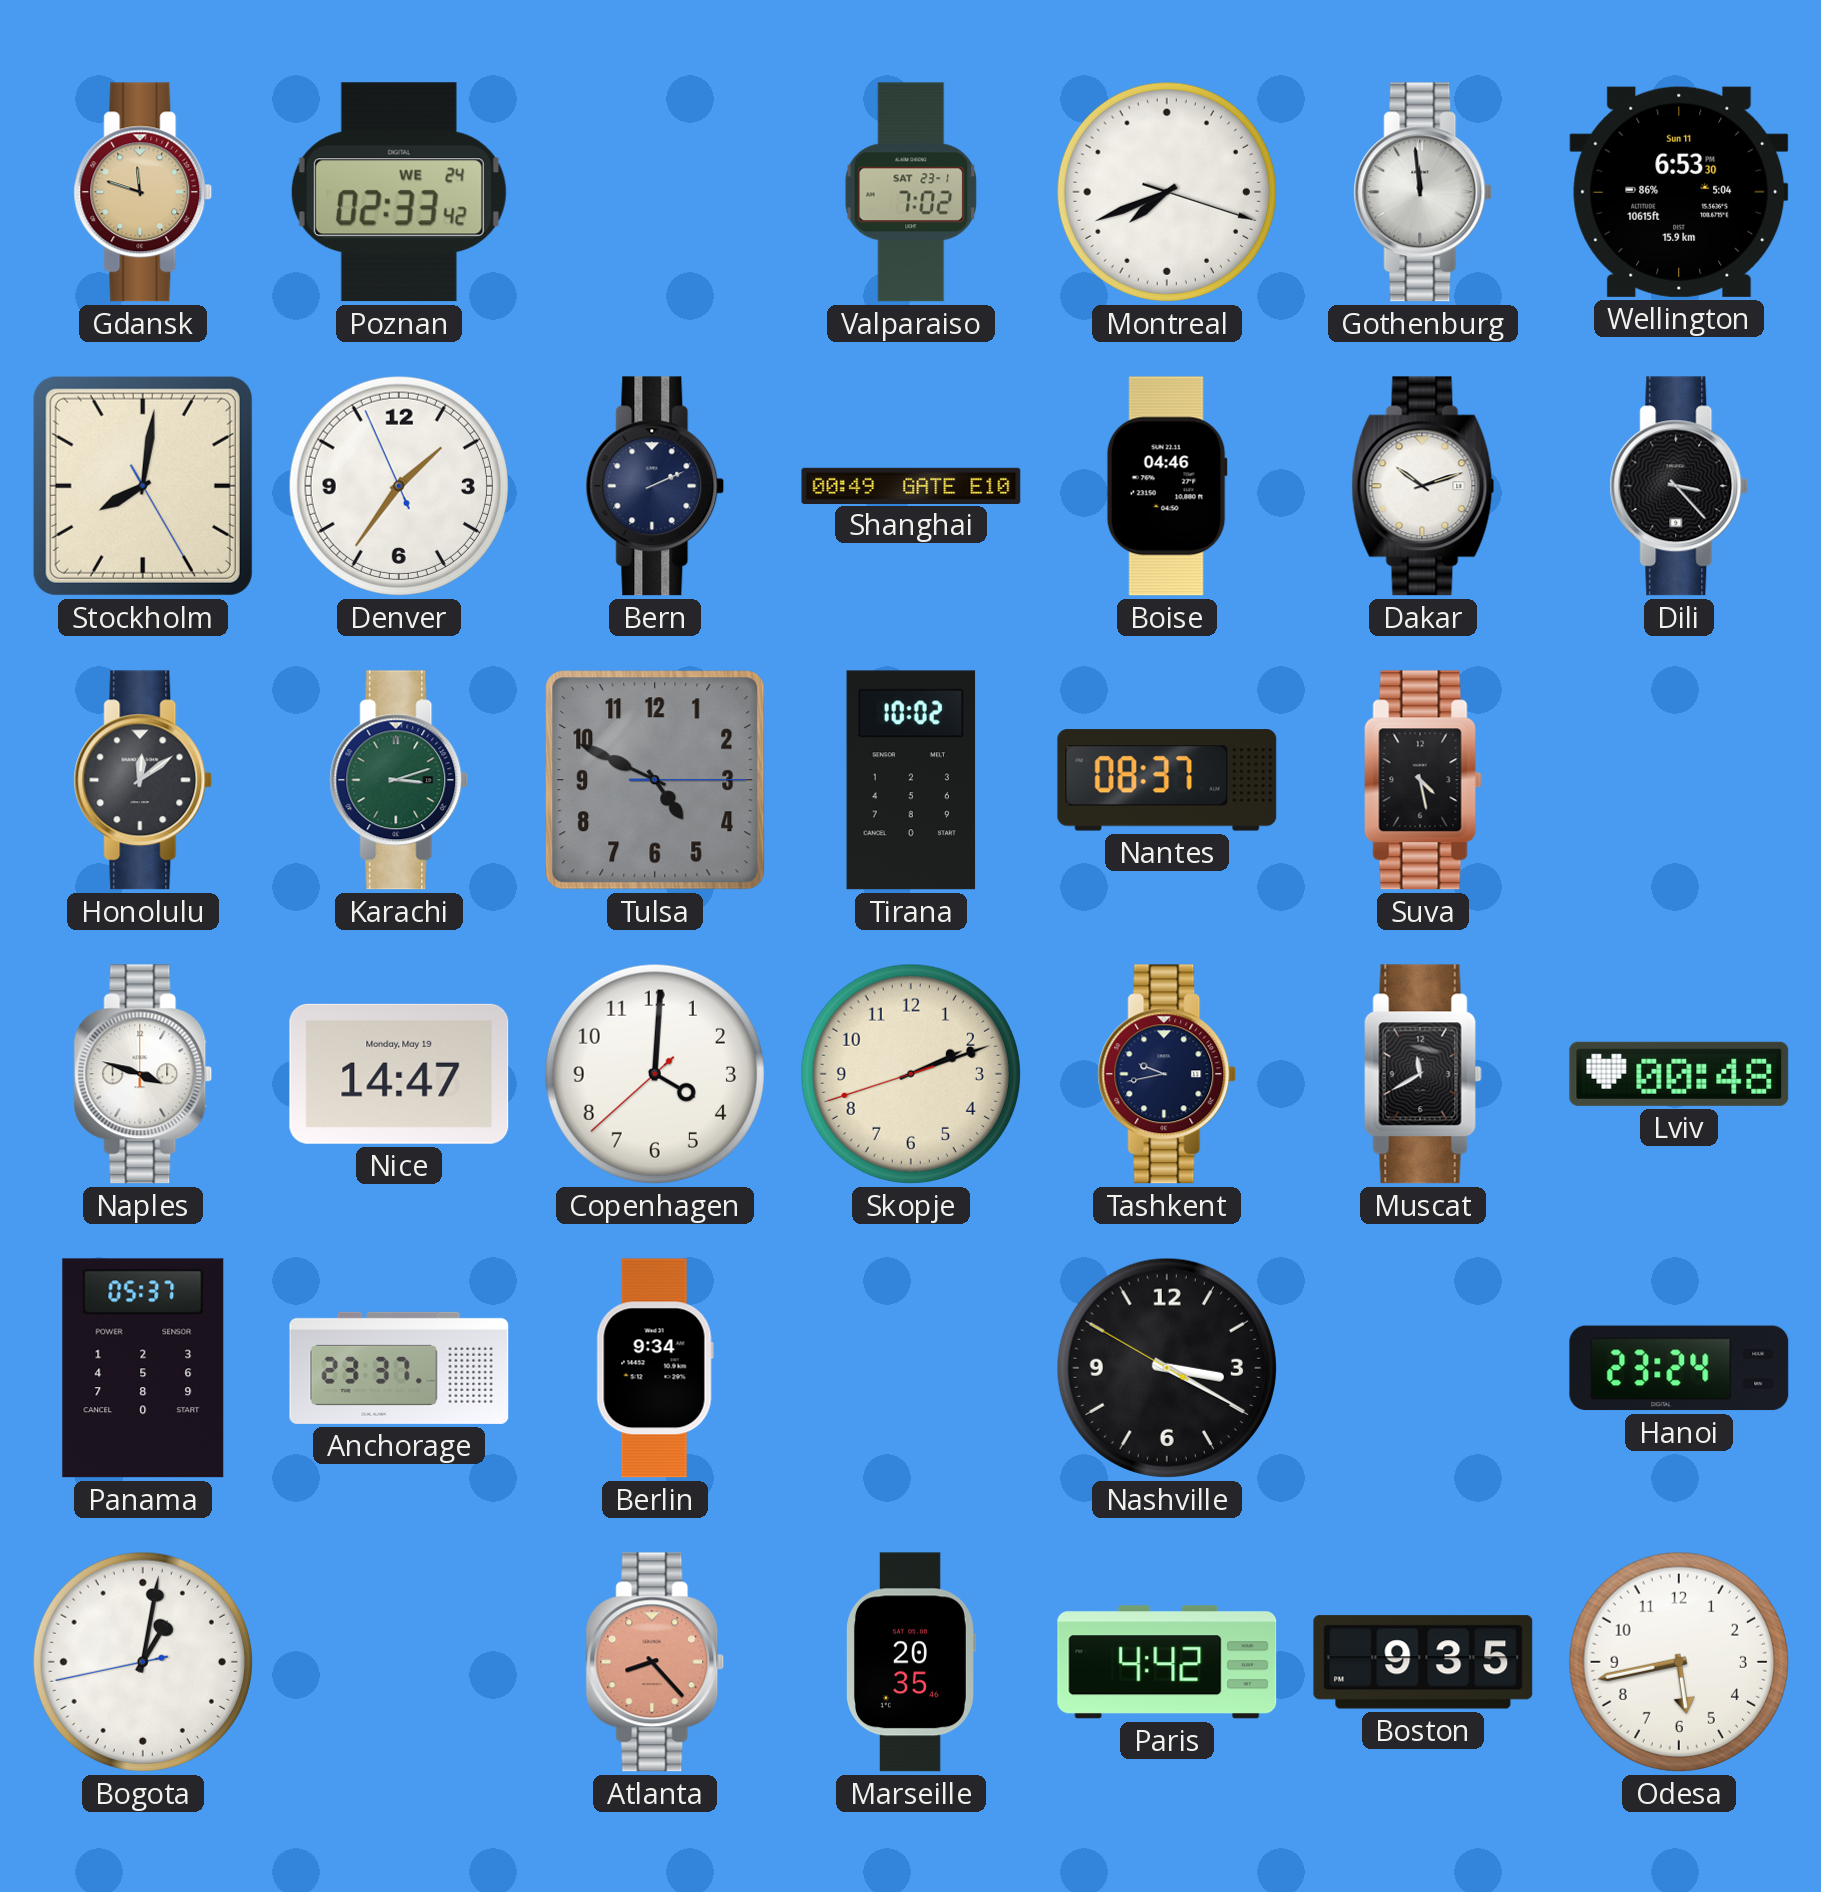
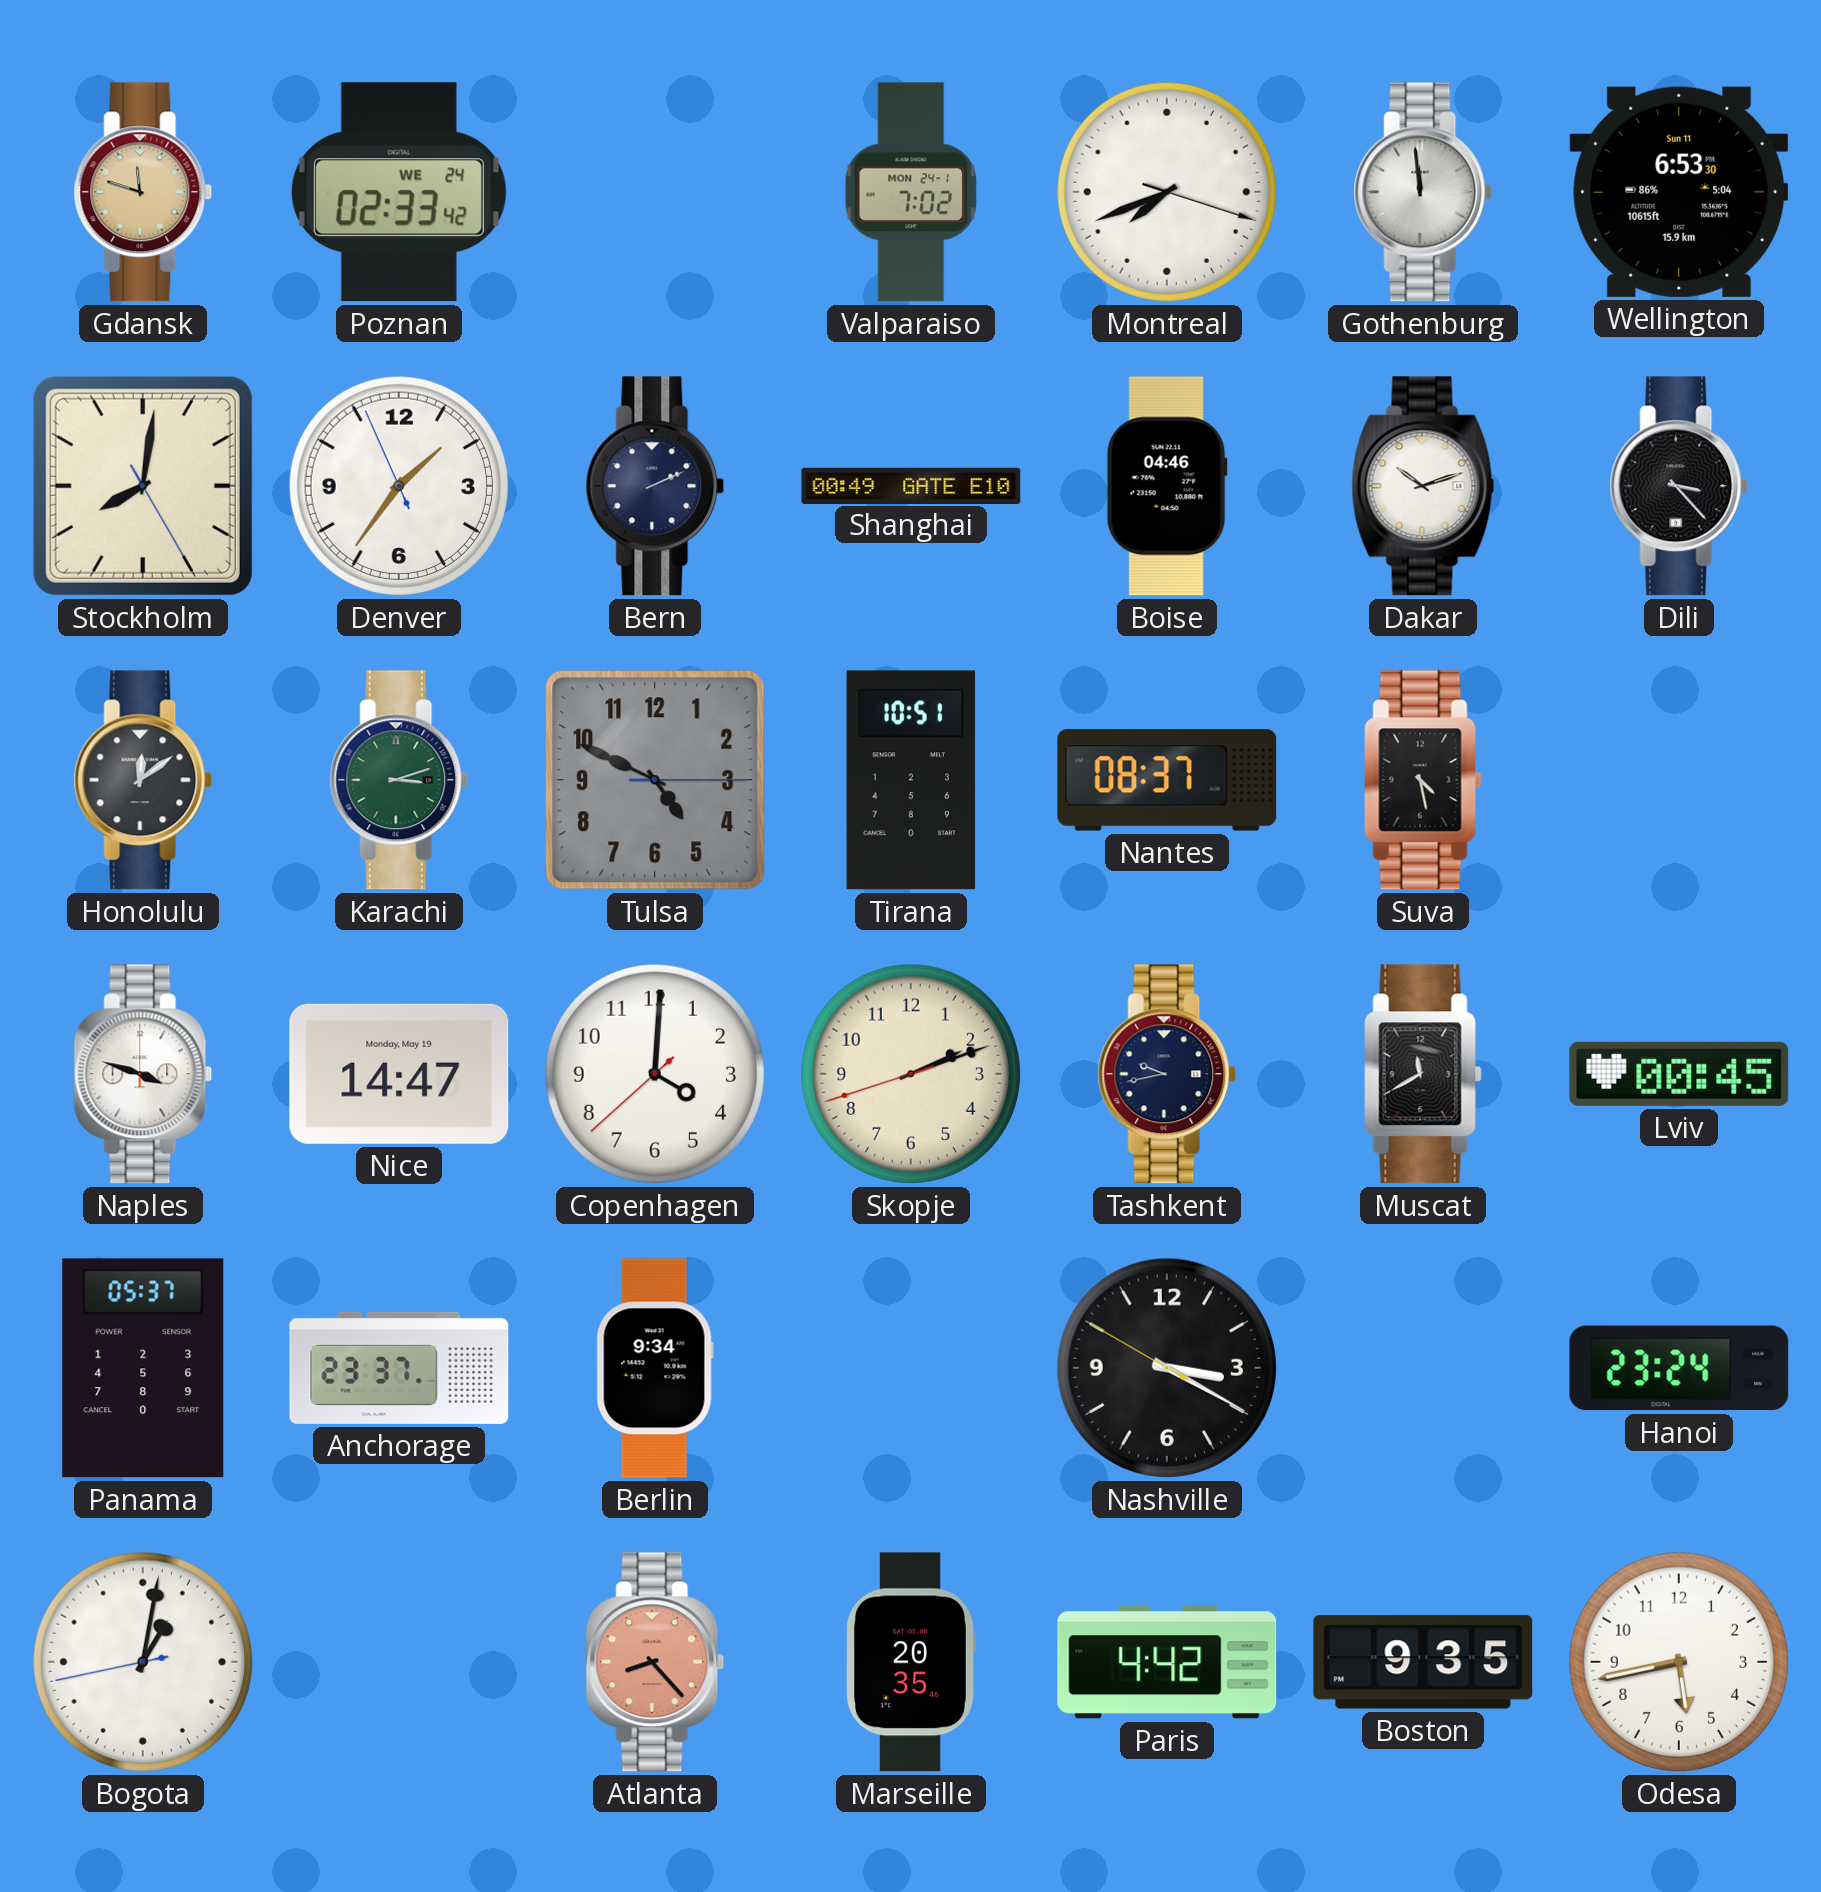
Valparaiso date: SAT 23-1 -> MON 24-1 (911, 192)
Tirana: 10:02 -> 10:51 (911, 780)
Lviv: 00:48 -> 00:45 (1679, 1074)
